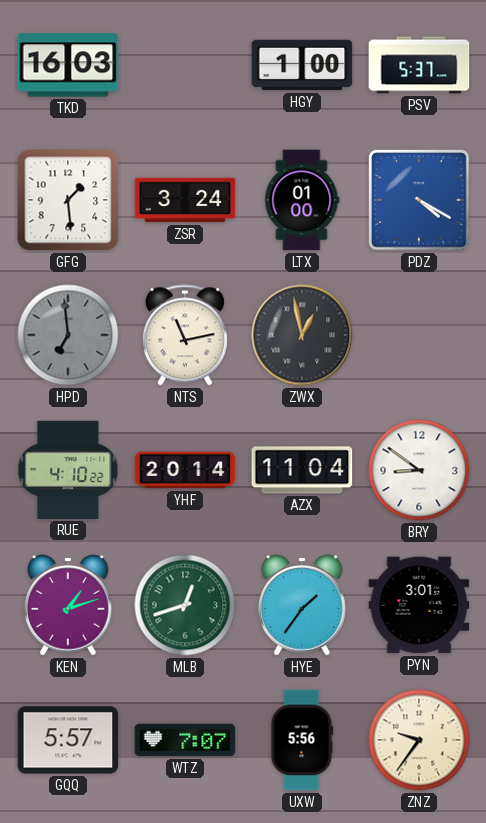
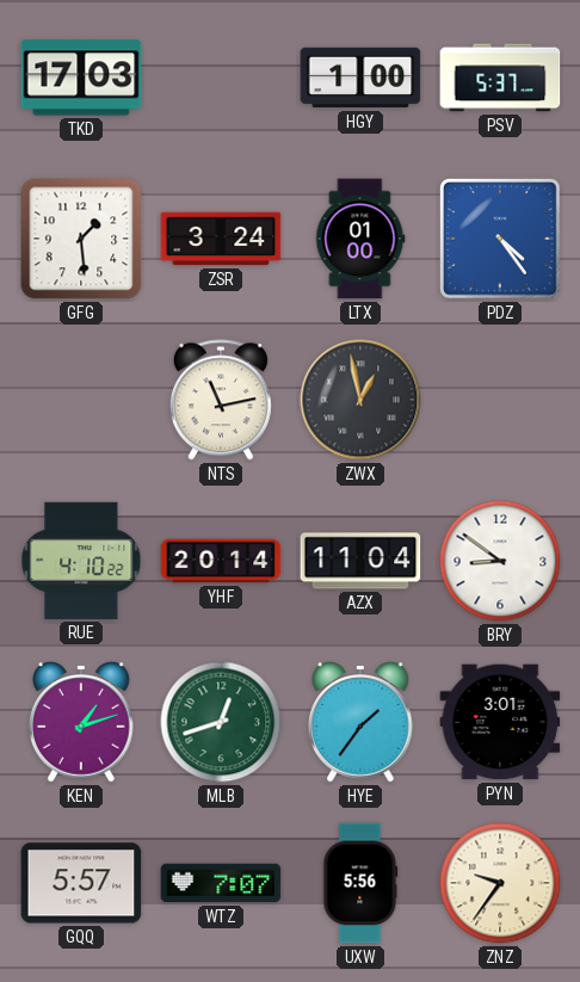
TKD: 16:03 -> 17:03 (81, 78)
PDZ: 4:20 -> 4:24 (501, 240)
HPD: 6:59 -> none (68, 335)
